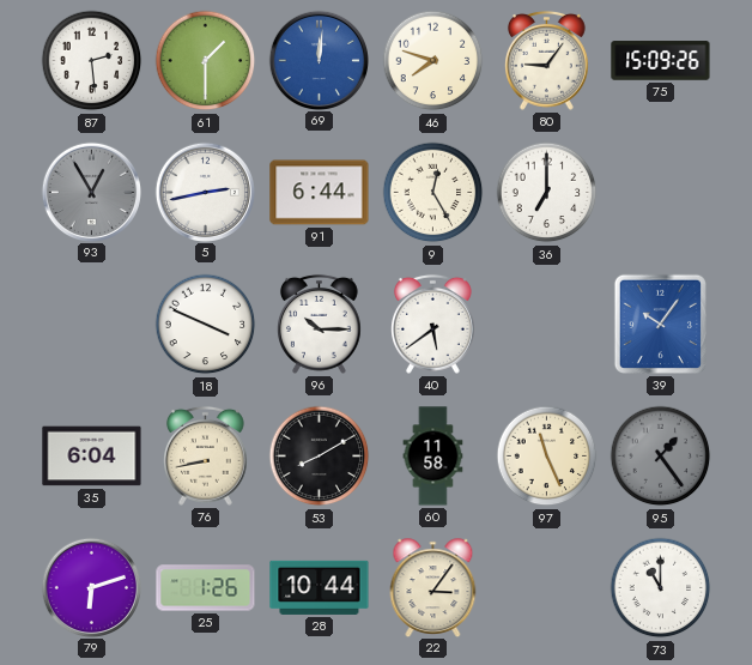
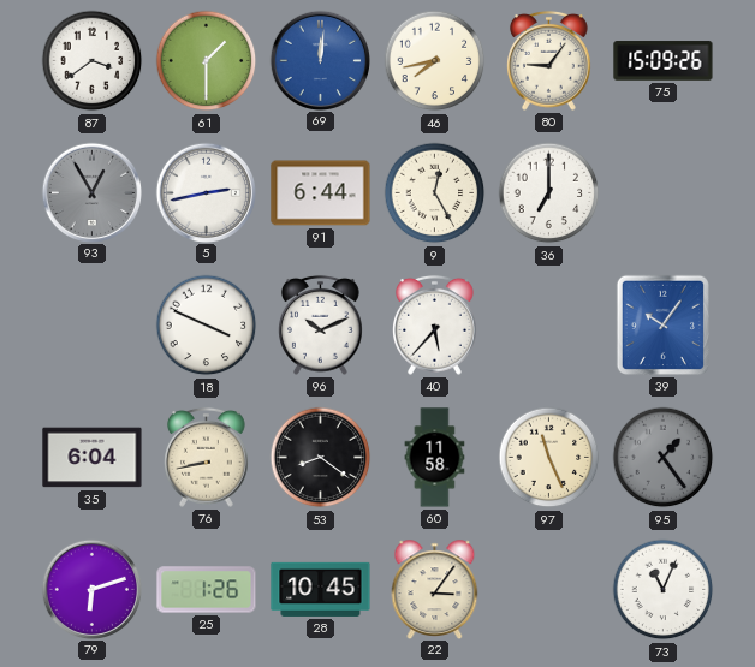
87: 2:29 -> 3:39 (93, 61)
46: 7:48 -> 7:43 (435, 61)
96: 10:15 -> 10:11 (321, 324)
40: 5:39 -> 5:37 (435, 324)
53: 8:10 -> 8:21 (321, 458)
28: 10:44 -> 10:45 (321, 589)
73: 11:00 -> 11:04 (664, 590)
